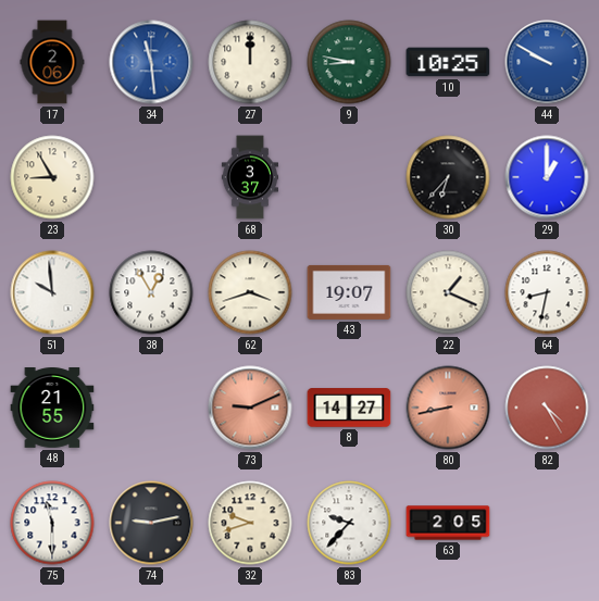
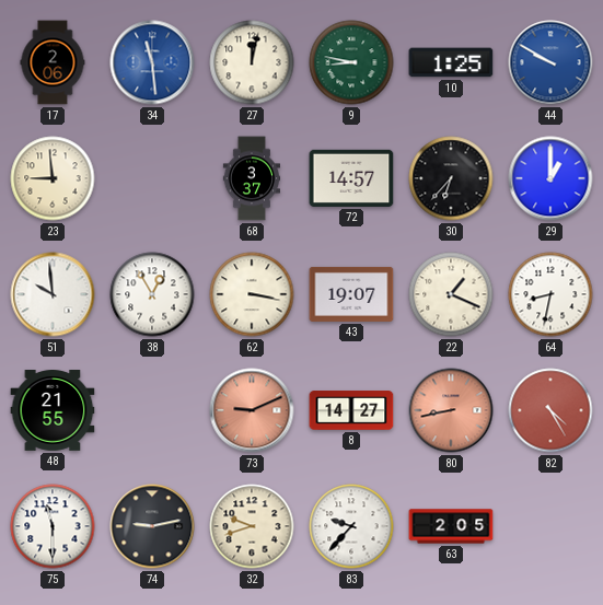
27: 12:00 -> 12:02 (252, 62)
10: 10:25 -> 1:25 (451, 62)
23: 8:55 -> 8:59 (53, 178)
72: none -> 14:57 (351, 178)
62: 3:42 -> 3:17 (252, 294)
